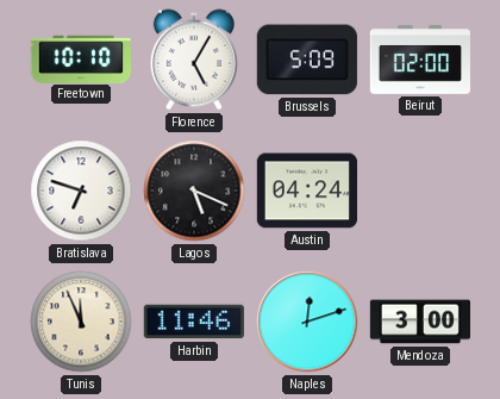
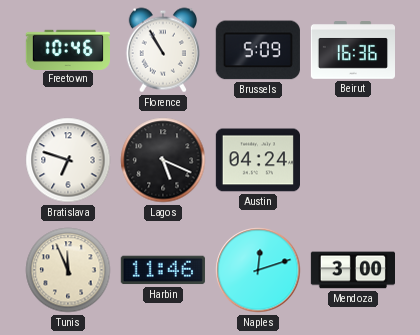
Freetown: 10:10 -> 10:46 (68, 49)
Florence: 5:05 -> 10:55 (163, 50)
Beirut: 02:00 -> 16:36 (352, 50)
